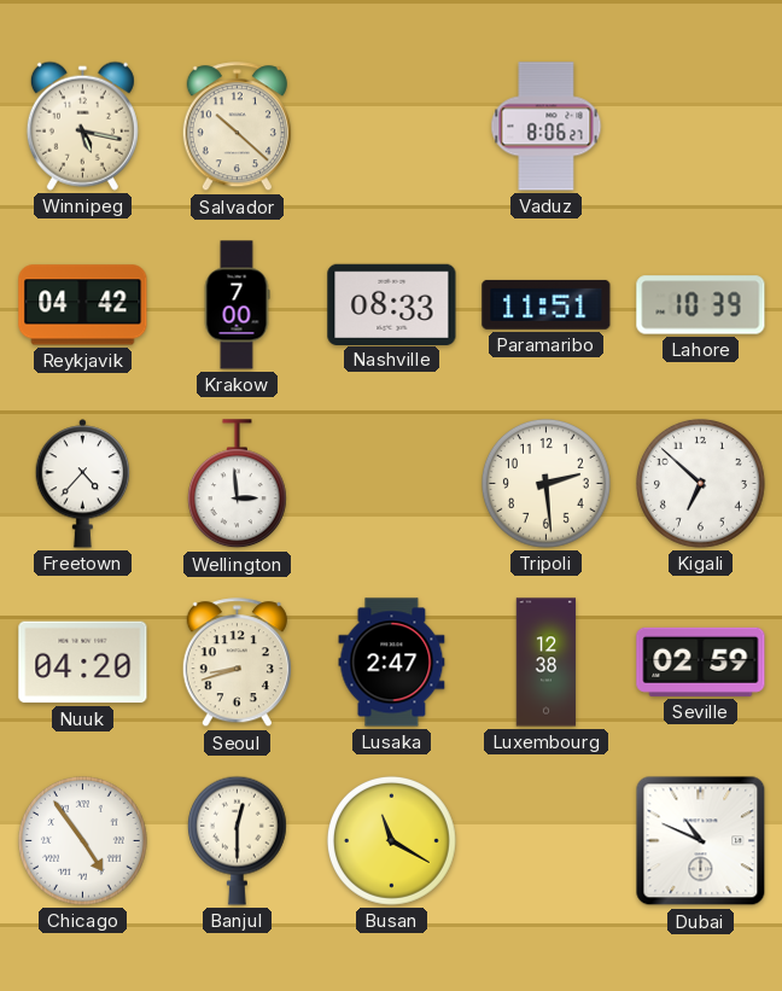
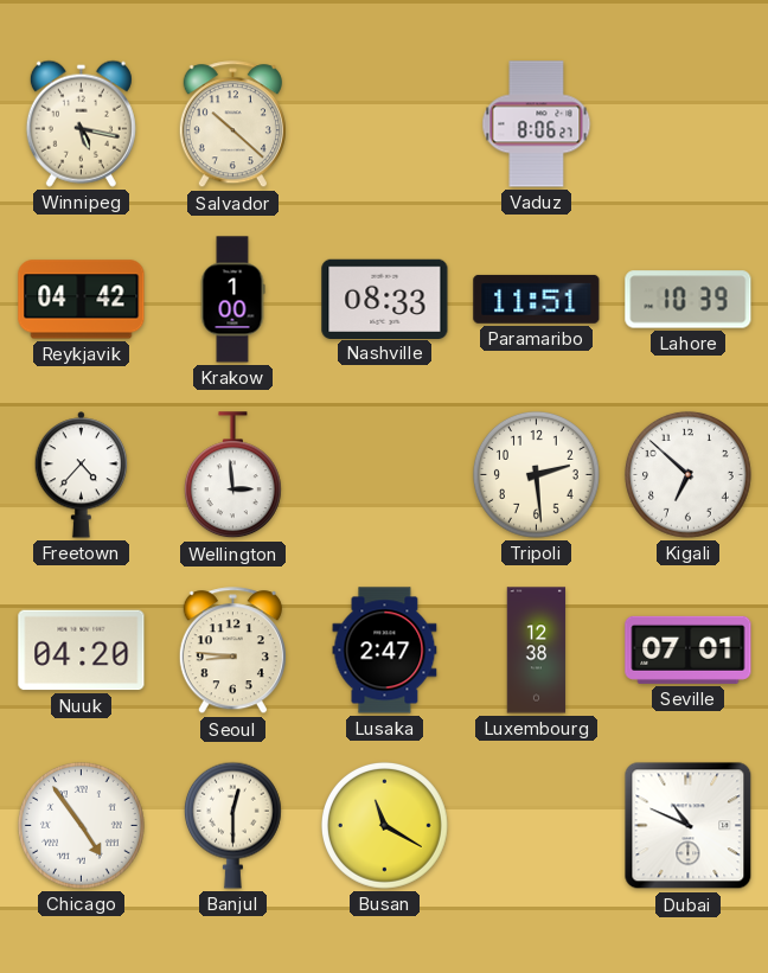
Krakow: 7:00 -> 1:00 (232, 300)
Seoul: 8:42 -> 8:46 (232, 651)
Seville: 02:59 -> 07:01 (689, 649)
